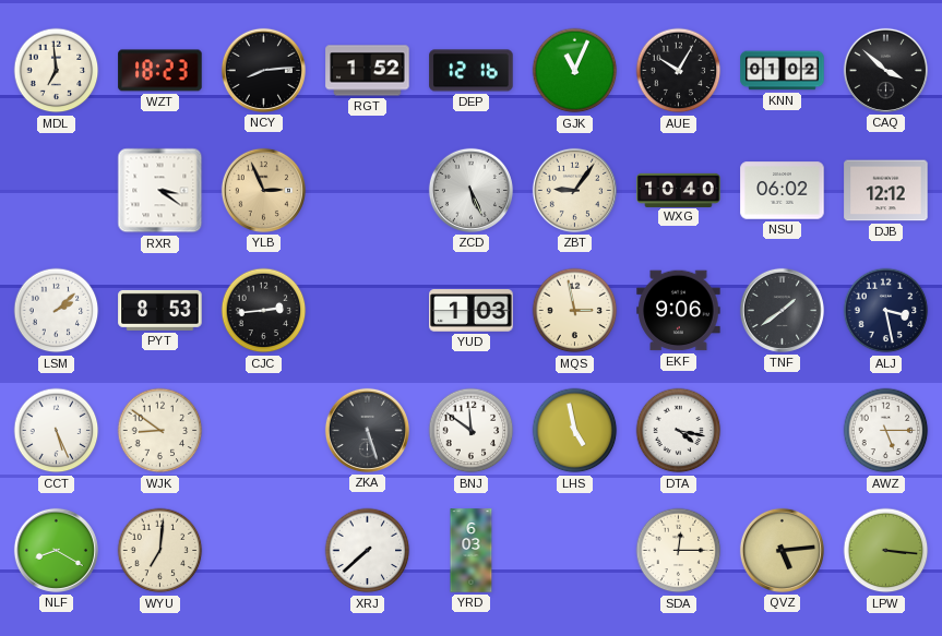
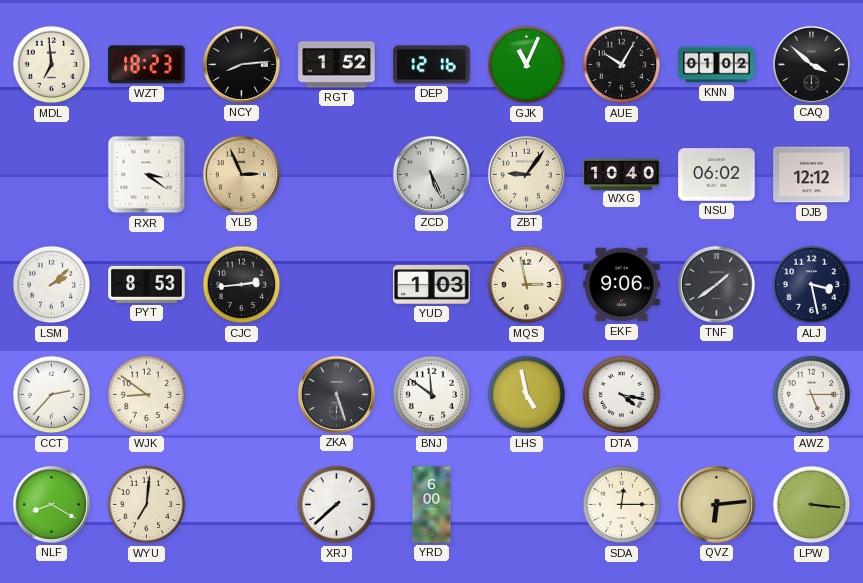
CCT: 5:26 -> 2:37 (52, 395)
YRD: 6:03 -> 6:00 (432, 505)
QVZ: 5:14 -> 6:14 (716, 504)
